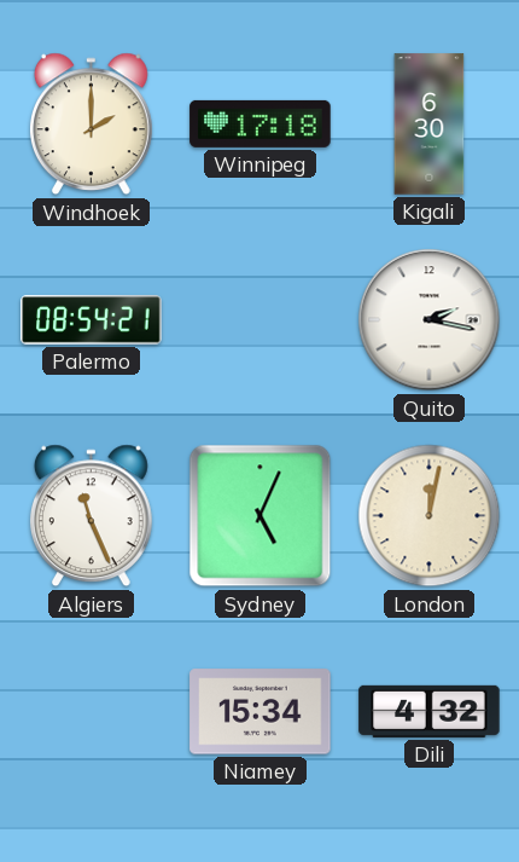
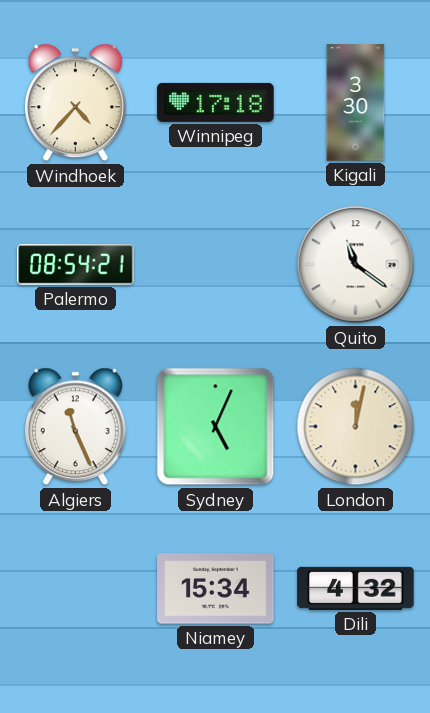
Windhoek: 2:00 -> 4:37 (75, 103)
Kigali: 6:30 -> 3:30 (356, 103)
Quito: 2:17 -> 11:21 (356, 265)
